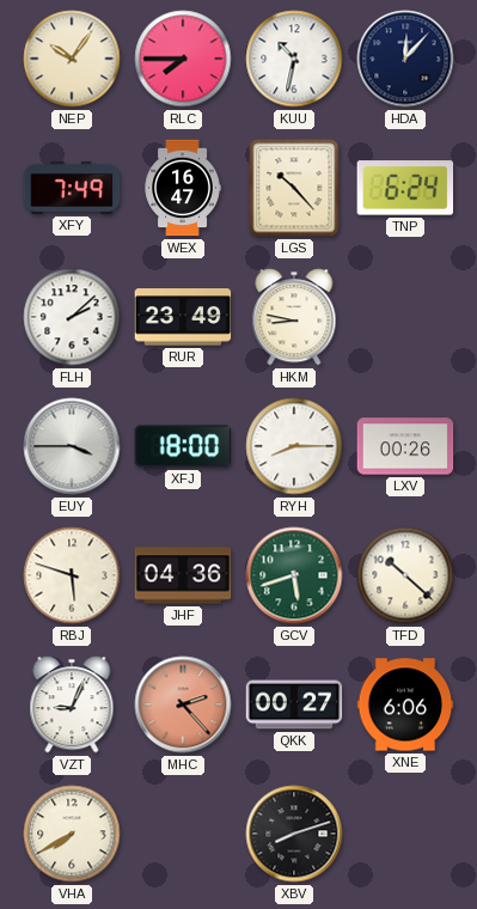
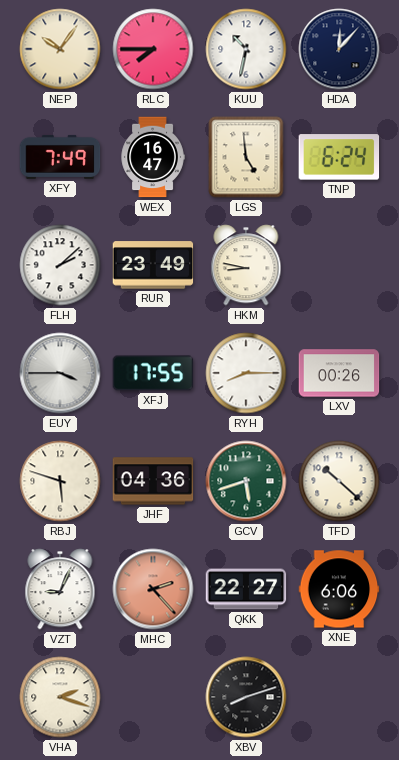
LGS: 10:23 -> 4:59 (246, 157)
XFJ: 18:00 -> 17:55 (153, 373)
QKK: 00:27 -> 22:27 (246, 589)
VHA: 7:40 -> 2:18 (60, 697)
